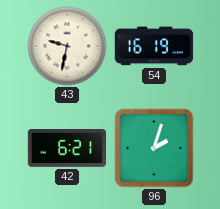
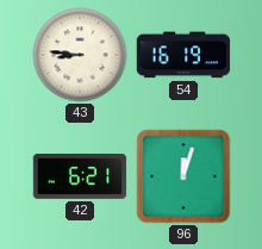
43: 9:32 -> 8:46 (80, 55)
96: 2:03 -> 12:03 (183, 176)
